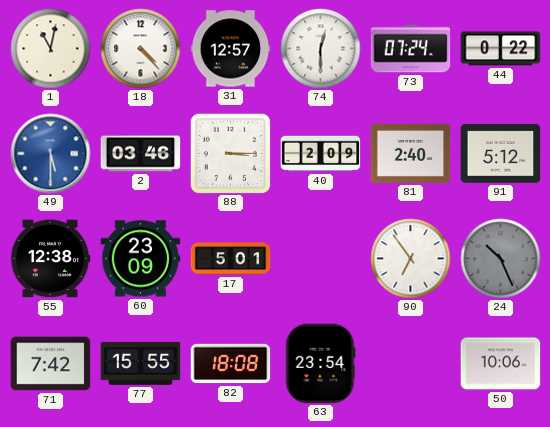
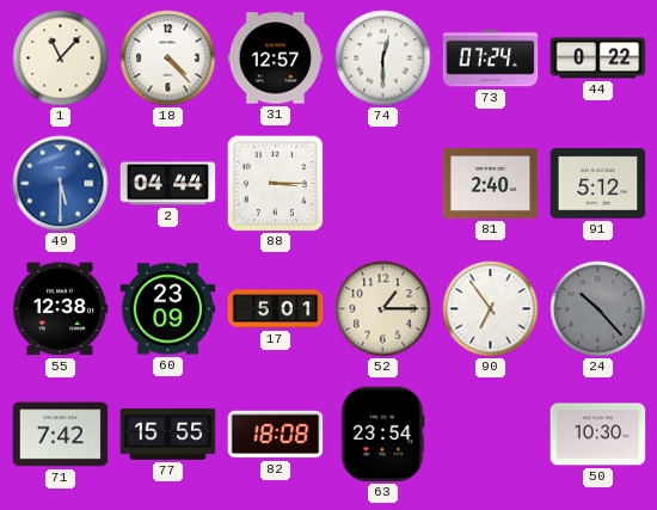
1: 11:02 -> 11:07 (61, 59)
2: 03:46 -> 04:44 (168, 184)
40: 2:09 -> none (321, 154)
52: none -> 1:15 (383, 309)
24: 10:26 -> 10:23 (598, 309)
50: 10:06 -> 10:30 (598, 435)
